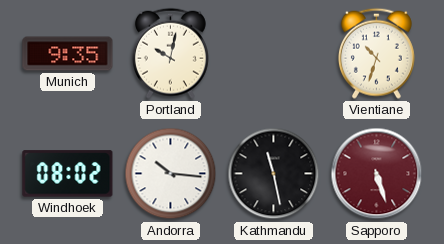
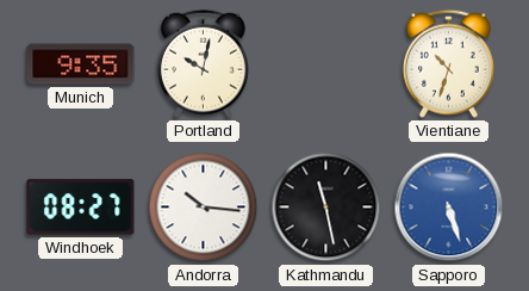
Windhoek: 08:02 -> 08:27 (81, 208)
Sapporo dial: burgundy -> blue (449, 208)
